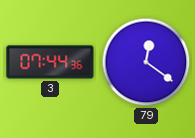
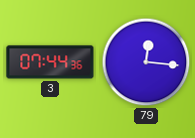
79: 12:21 -> 12:16 (146, 62)
